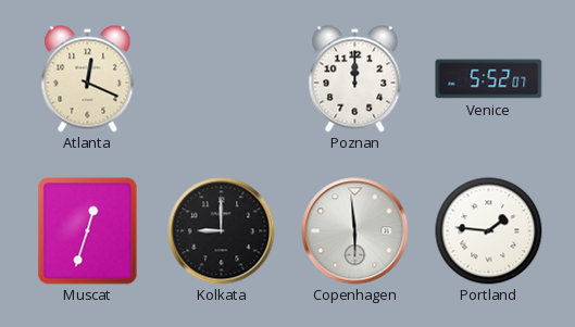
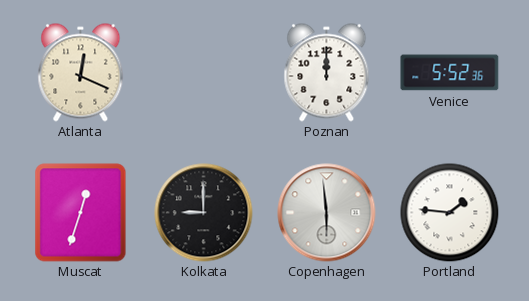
Venice: 5:52:07 -> 5:52:36 (450, 73)
